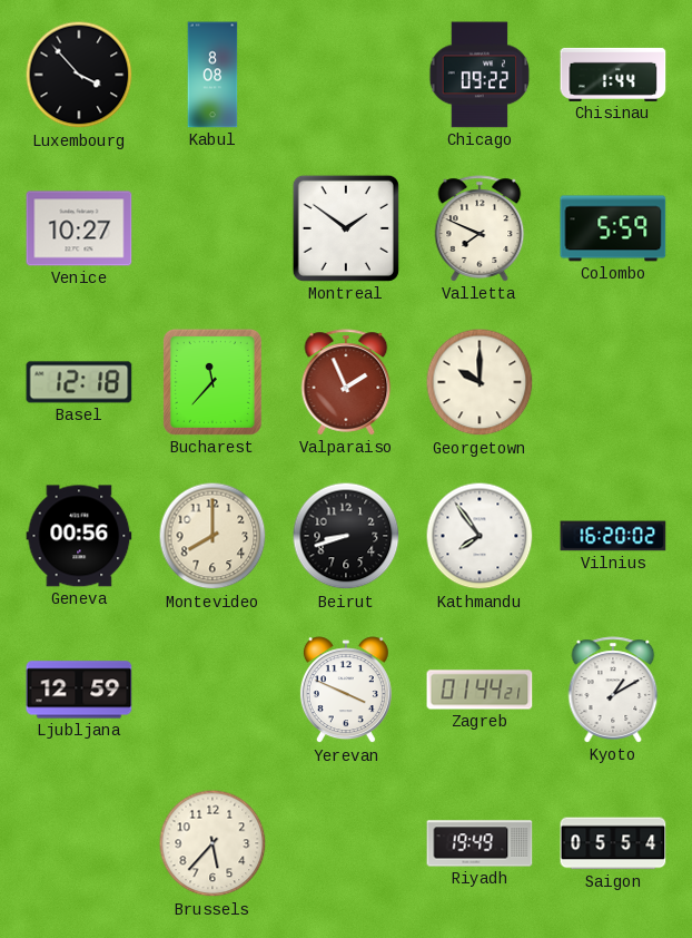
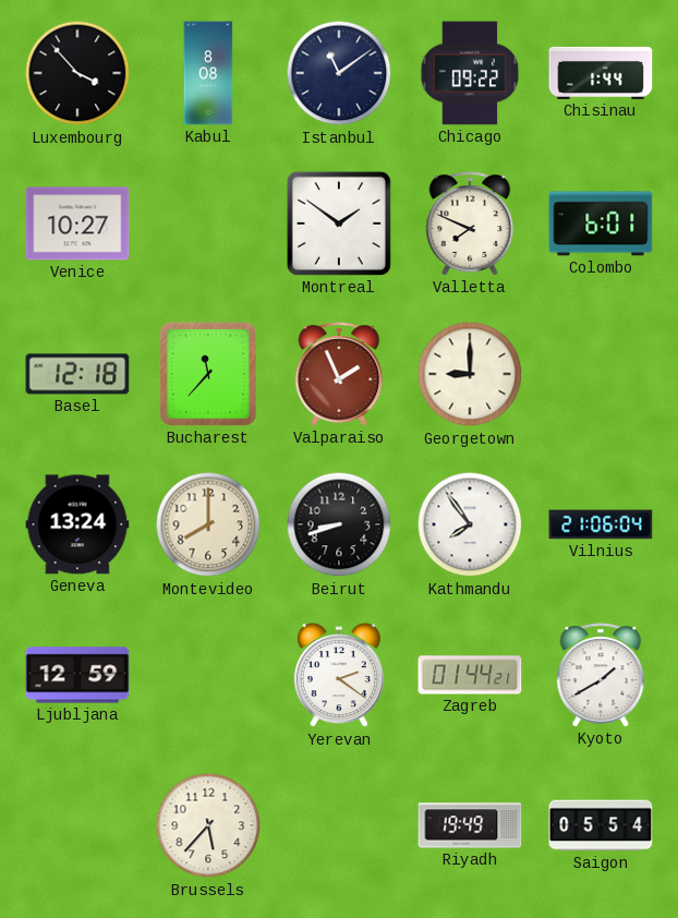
Istanbul: none -> 11:09 (339, 73)
Colombo: 5:59 -> 6:01 (601, 224)
Georgetown: 10:00 -> 9:00 (470, 374)
Geneva: 00:56 -> 13:24 (77, 524)
Vilnius: 16:20 -> 21:06 (601, 524)
Yerevan: 3:49 -> 2:21 (339, 676)
Kyoto: 1:10 -> 1:40 (601, 675)
